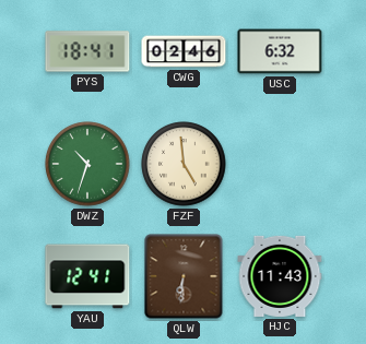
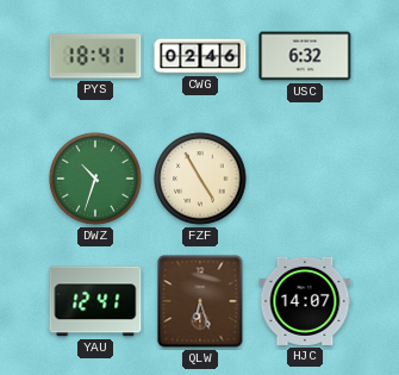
FZF: 4:59 -> 4:55 (200, 179)
QLW: 6:31 -> 6:27 (200, 301)
HJC: 11:43 -> 14:07 (305, 301)
